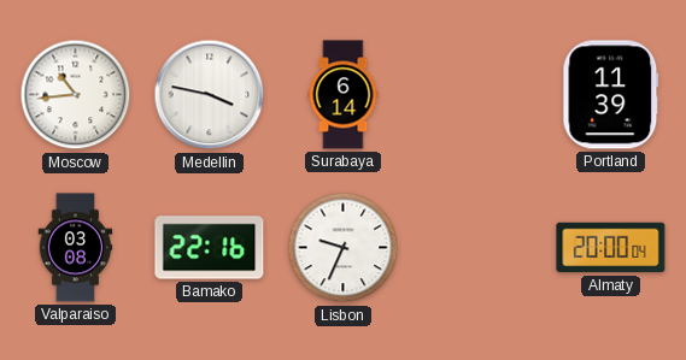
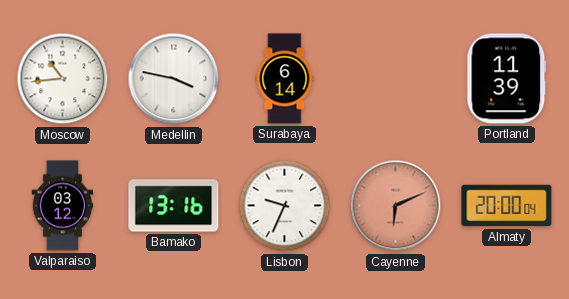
Valparaiso: 03:08 -> 03:12 (63, 206)
Bamako: 22:16 -> 13:16 (174, 206)
Cayenne: none -> 6:11 (396, 206)
